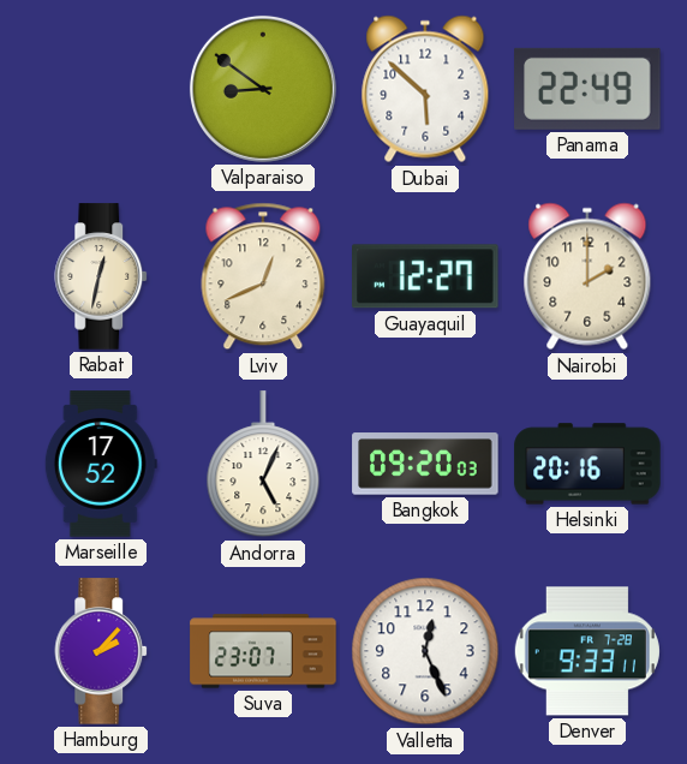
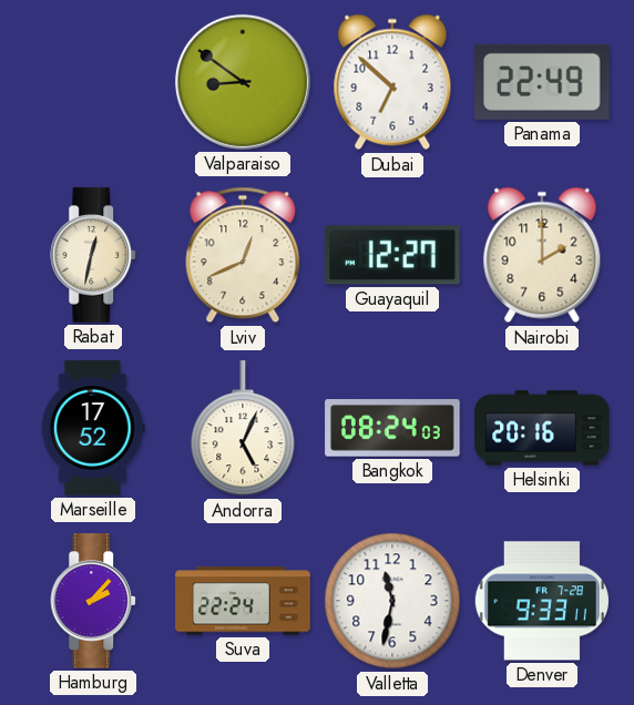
Dubai: 5:52 -> 6:52 (392, 82)
Bangkok: 09:20 -> 08:24 (392, 428)
Suva: 23:07 -> 22:24 (243, 601)
Valletta: 12:26 -> 11:32 (392, 601)
